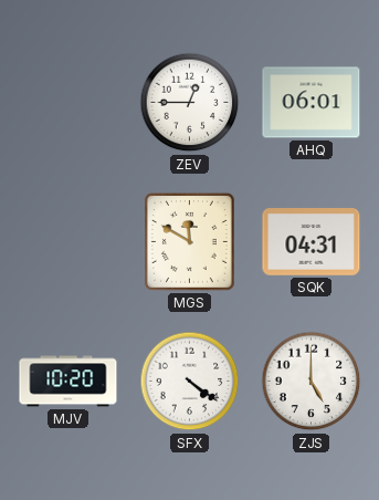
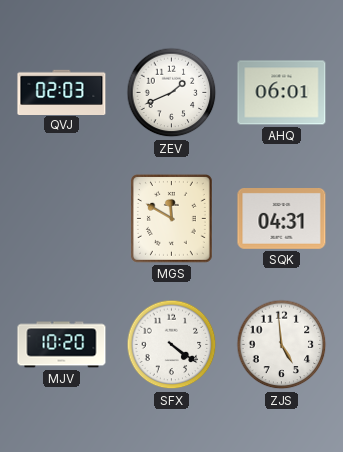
QVJ: none -> 02:03 (62, 92)
ZEV: 12:45 -> 1:41 (172, 93)
ZJS: 5:00 -> 4:59 (282, 345)
